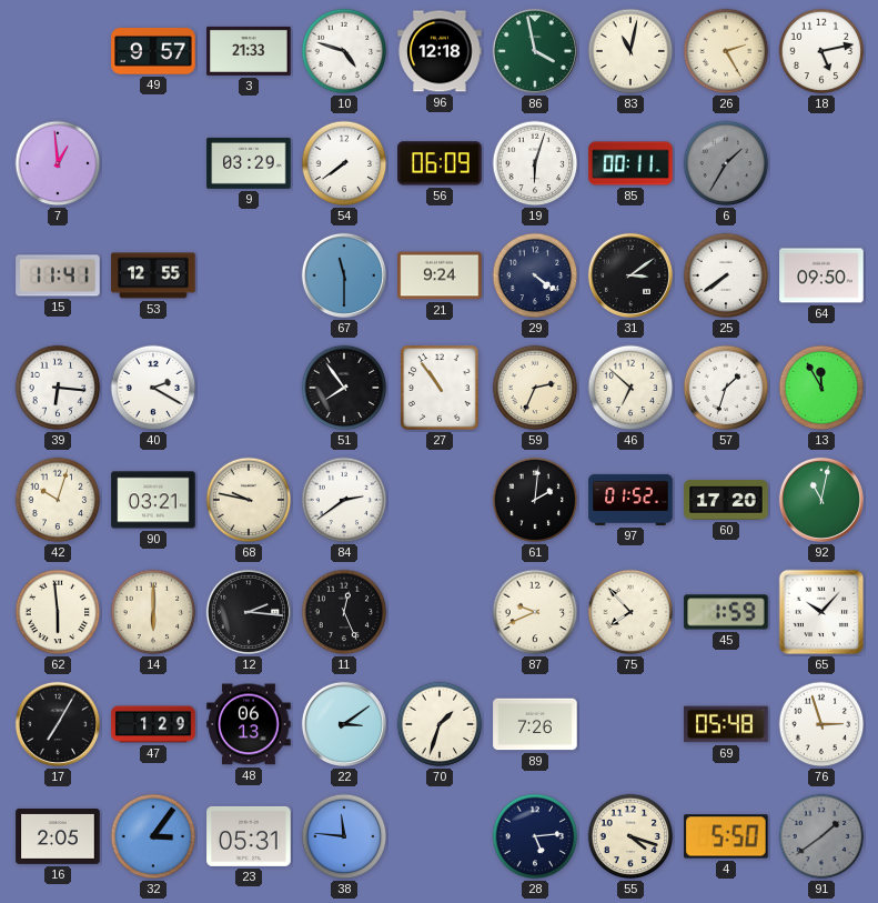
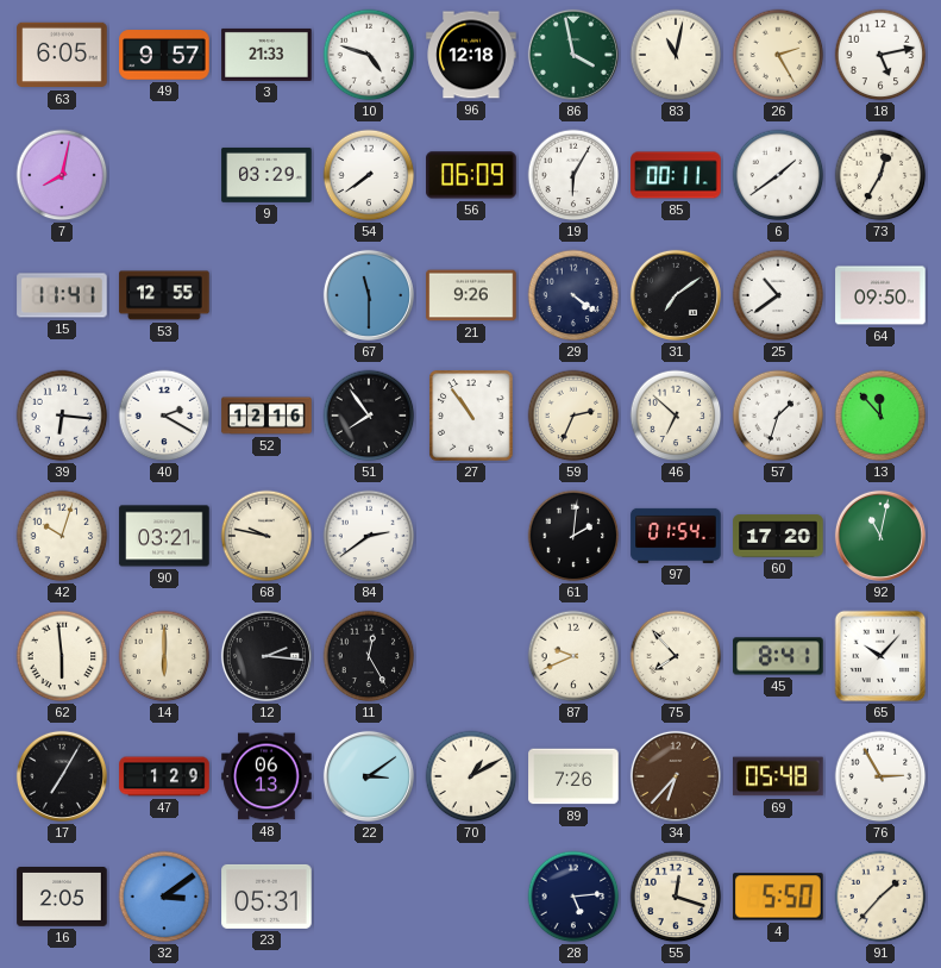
63: none -> 6:05 (62, 55)
7: 12:59 -> 8:02 (62, 175)
19: 6:03 -> 6:05 (573, 175)
6: 1:35 -> 1:39 (778, 175)
6 dial: grey -> white (778, 175)
73: none -> 12:35 (880, 175)
21: 9:24 -> 9:26 (471, 295)
31: 3:09 -> 7:09 (676, 295)
25: 7:39 -> 10:39 (778, 295)
52: none -> 12:16 (266, 416)
13: 11:55 -> 11:53 (880, 416)
97: 01:52 -> 01:54 (676, 536)
11: 12:26 -> 12:25 (369, 656)
45: 1:59 -> 8:41 (778, 656)
70: 1:33 -> 1:10 (471, 776)
34: none -> 6:37 (676, 776)
76: 2:57 -> 2:55 (880, 776)
32: 3:06 -> 3:09 (164, 897)
38: 11:46 -> none (344, 836)
55: 4:18 -> 12:18 (676, 897)
91: 1:39 -> 1:37 (880, 897)
91 dial: grey -> cream (880, 897)
